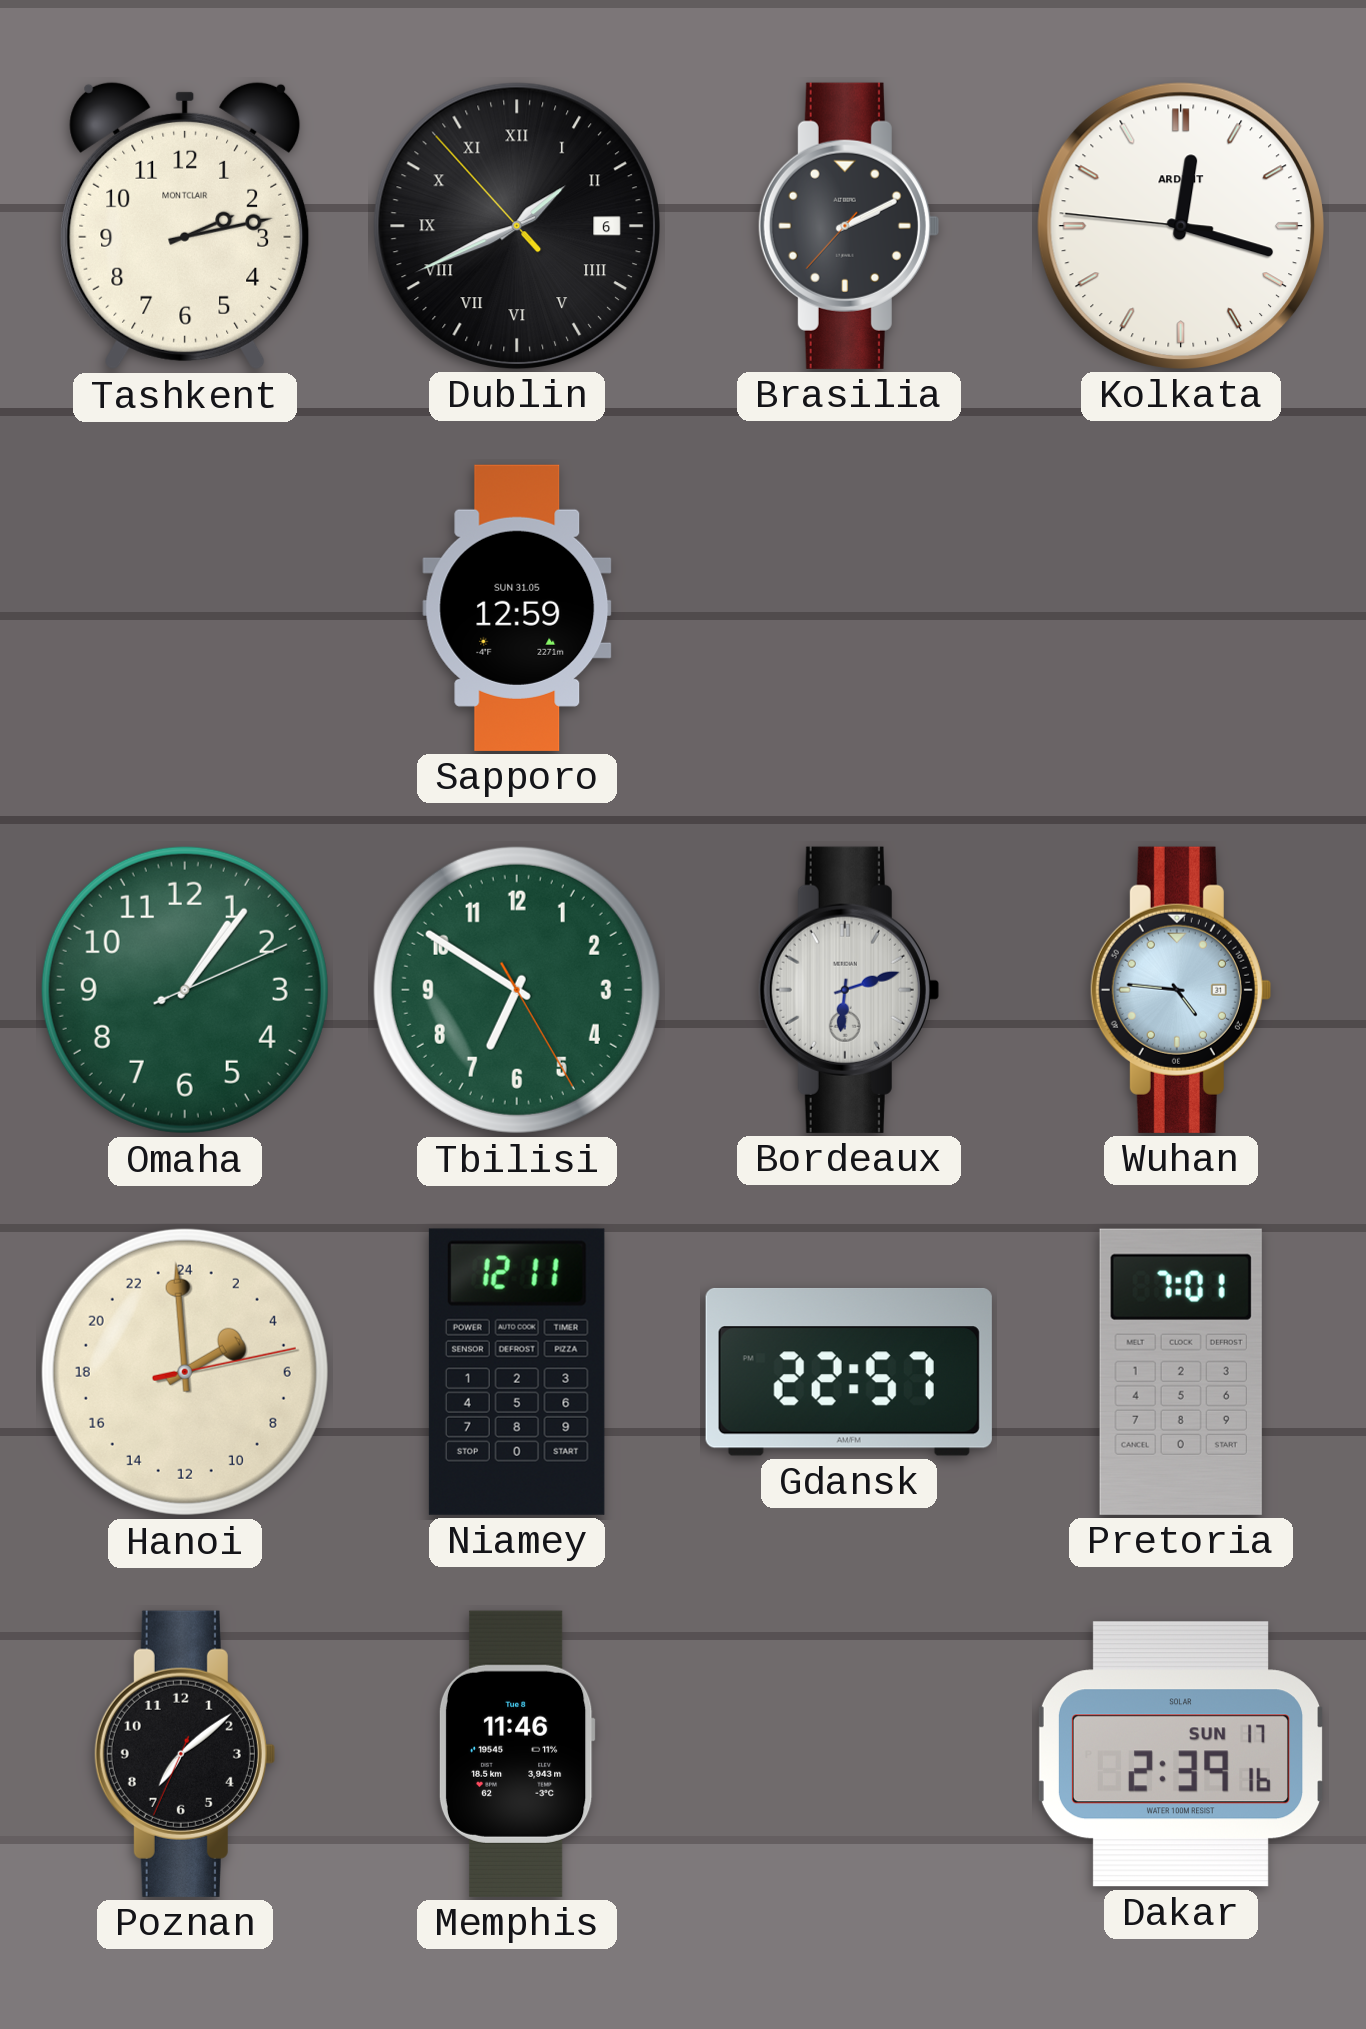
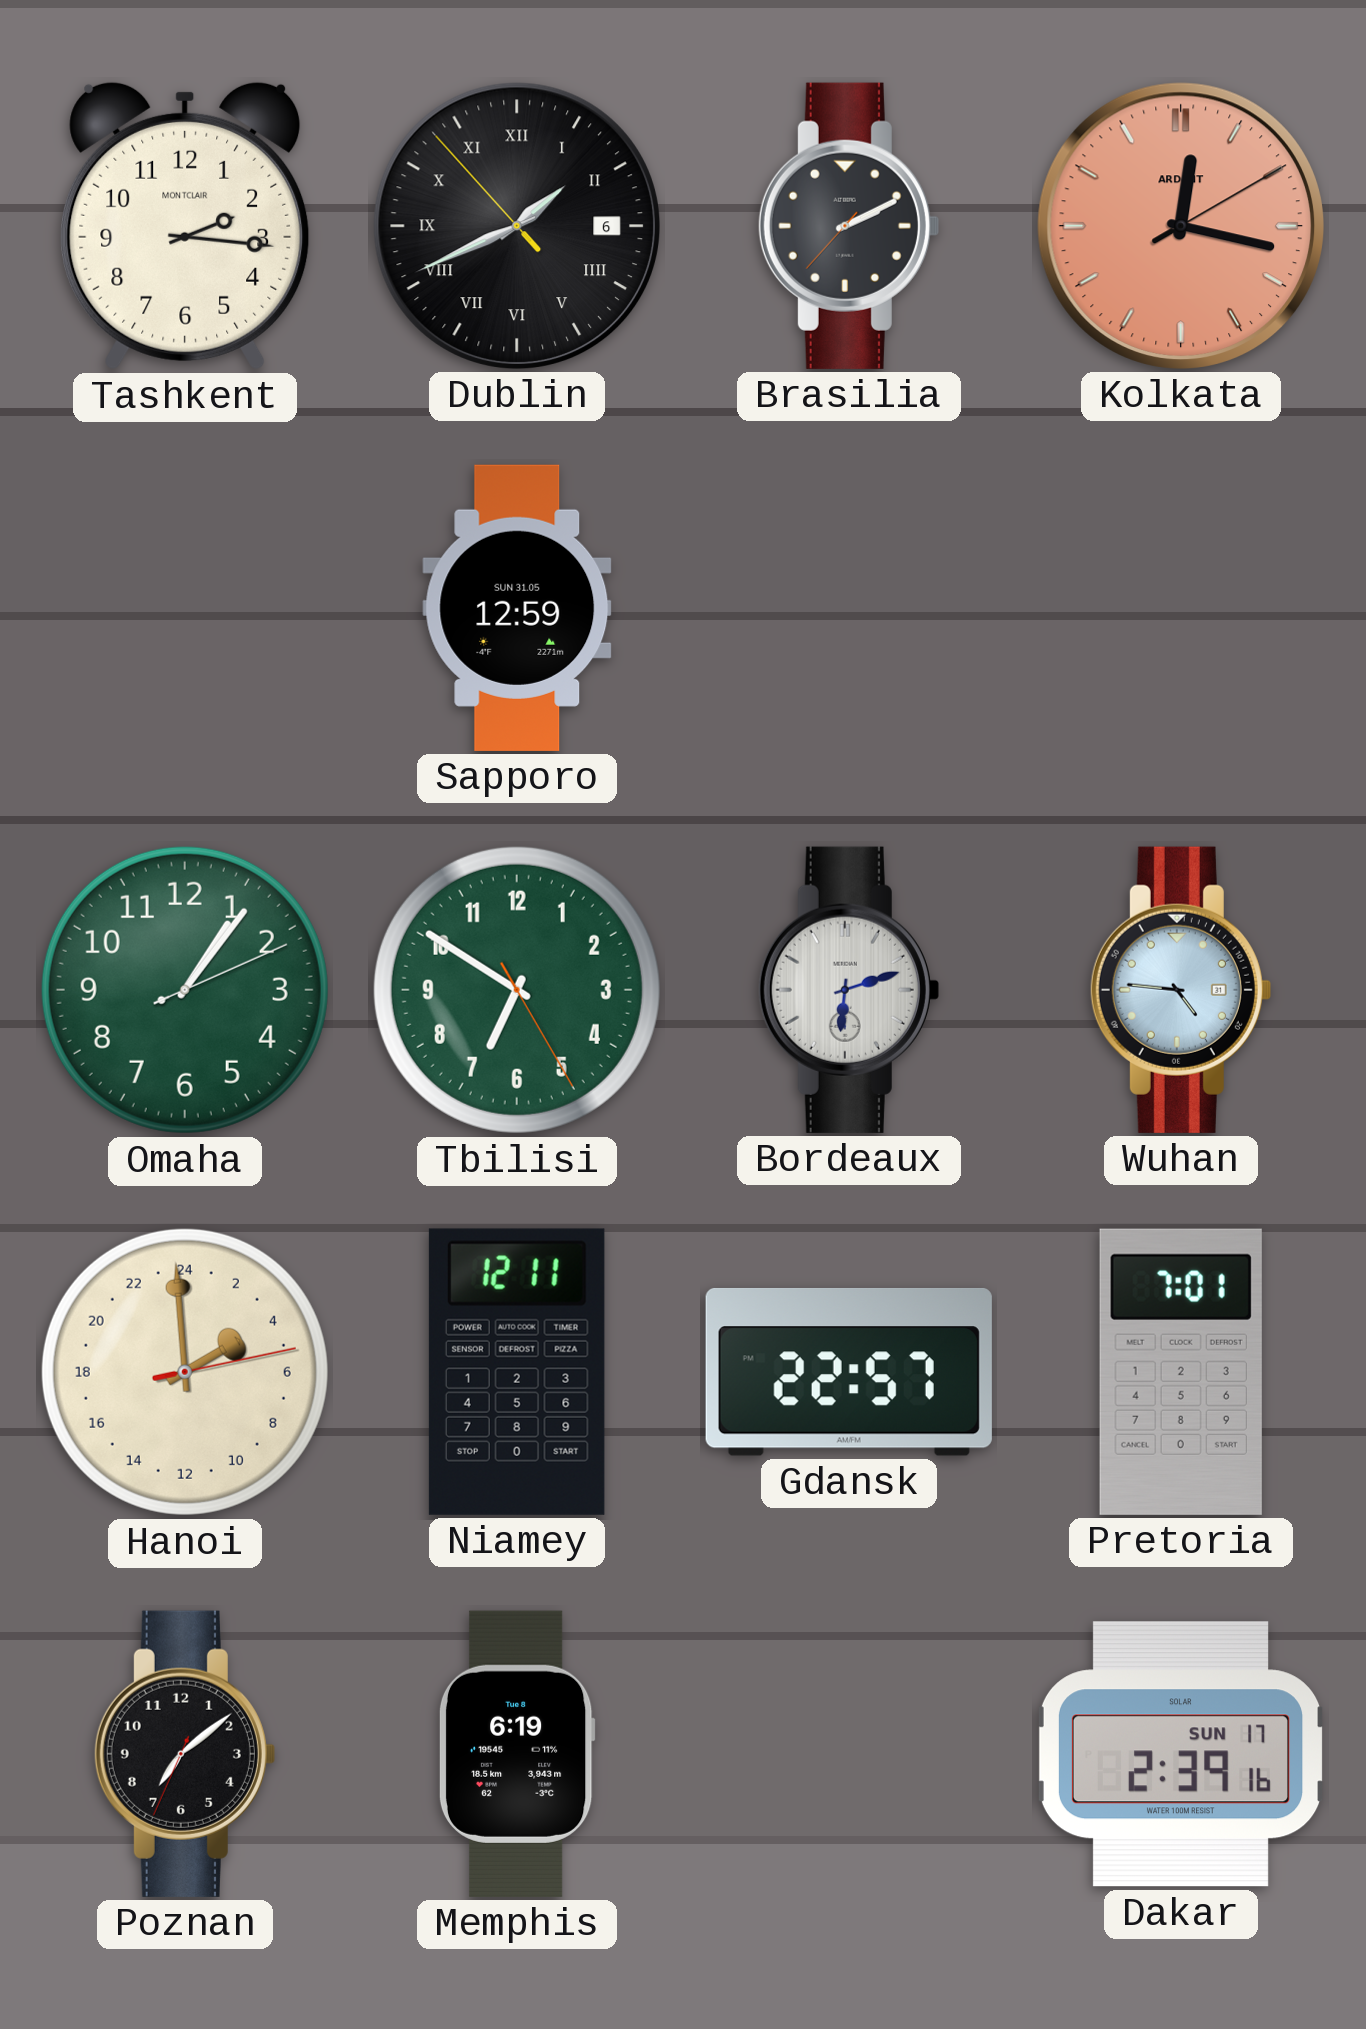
Tashkent: 2:13 -> 2:16 (185, 226)
Kolkata: 12:17:46 -> 12:17:10 (1181, 226)
Kolkata dial: white -> salmon (1181, 226)
Memphis: 11:46 -> 6:19 (517, 1754)
